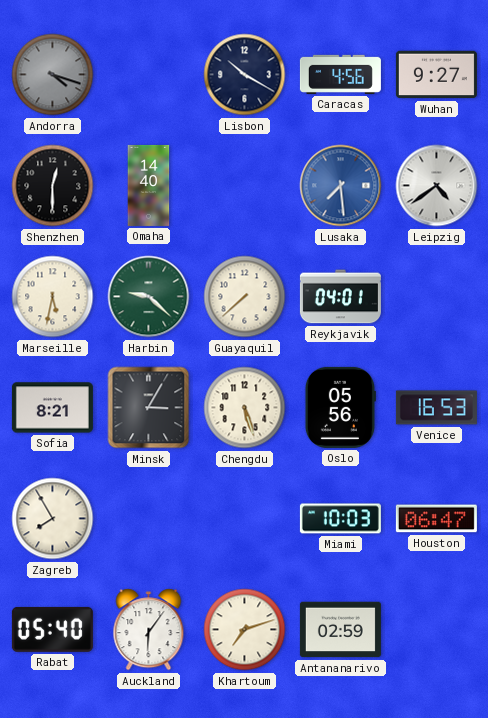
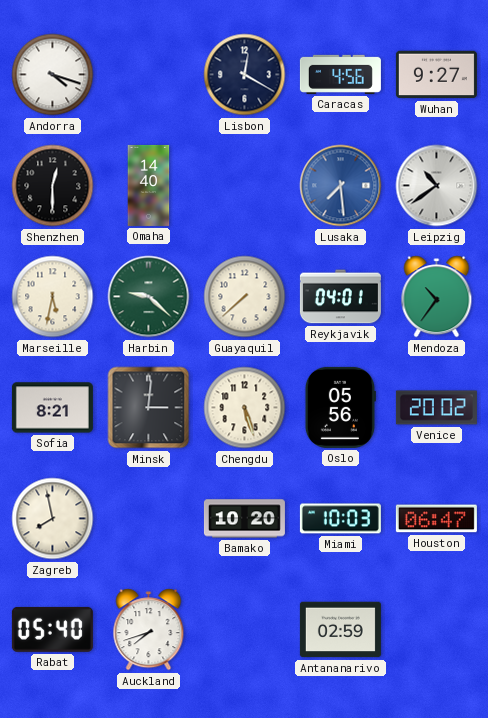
Andorra dial: grey -> white (53, 75)
Lisbon: 10:20 -> 12:20 (245, 75)
Leipzig: 4:39 -> 10:39 (437, 186)
Mendoza: none -> 10:36 (437, 297)
Minsk: 3:05 -> 3:01 (149, 408)
Venice: 16:53 -> 20:02 (436, 408)
Zagreb: 7:55 -> 7:58 (53, 519)
Bamako: none -> 10:20 (244, 519)
Auckland: 6:06 -> 7:42 (149, 630)
Khartoum: 7:12 -> none (245, 630)
